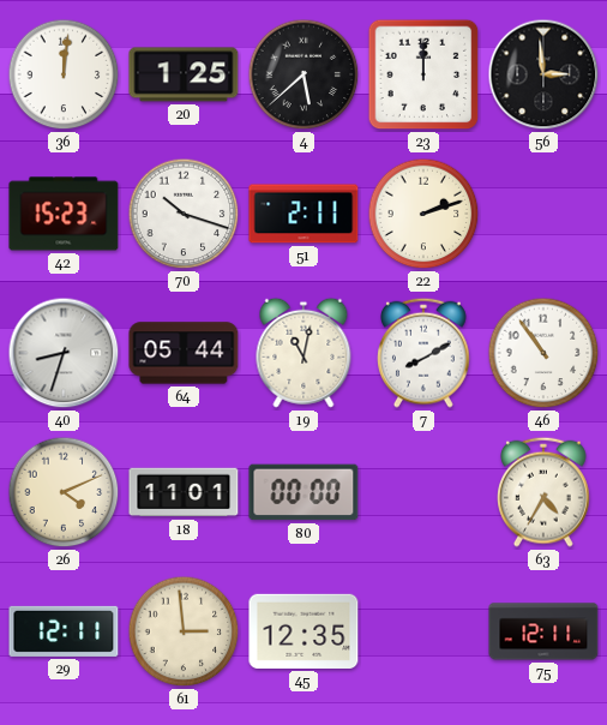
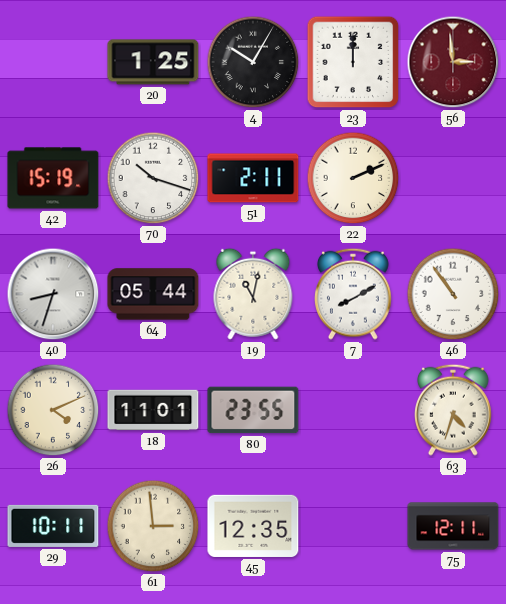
36: 12:01 -> none (64, 74)
4: 5:38 -> 10:05 (253, 62)
56 dial: black -> burgundy (453, 62)
42: 15:23 -> 15:19 (53, 178)
22: 2:12 -> 2:11 (353, 178)
80: 00:00 -> 23:55 (253, 410)
63: 4:35 -> 4:33 (454, 410)
29: 12:11 -> 10:11 (53, 526)
